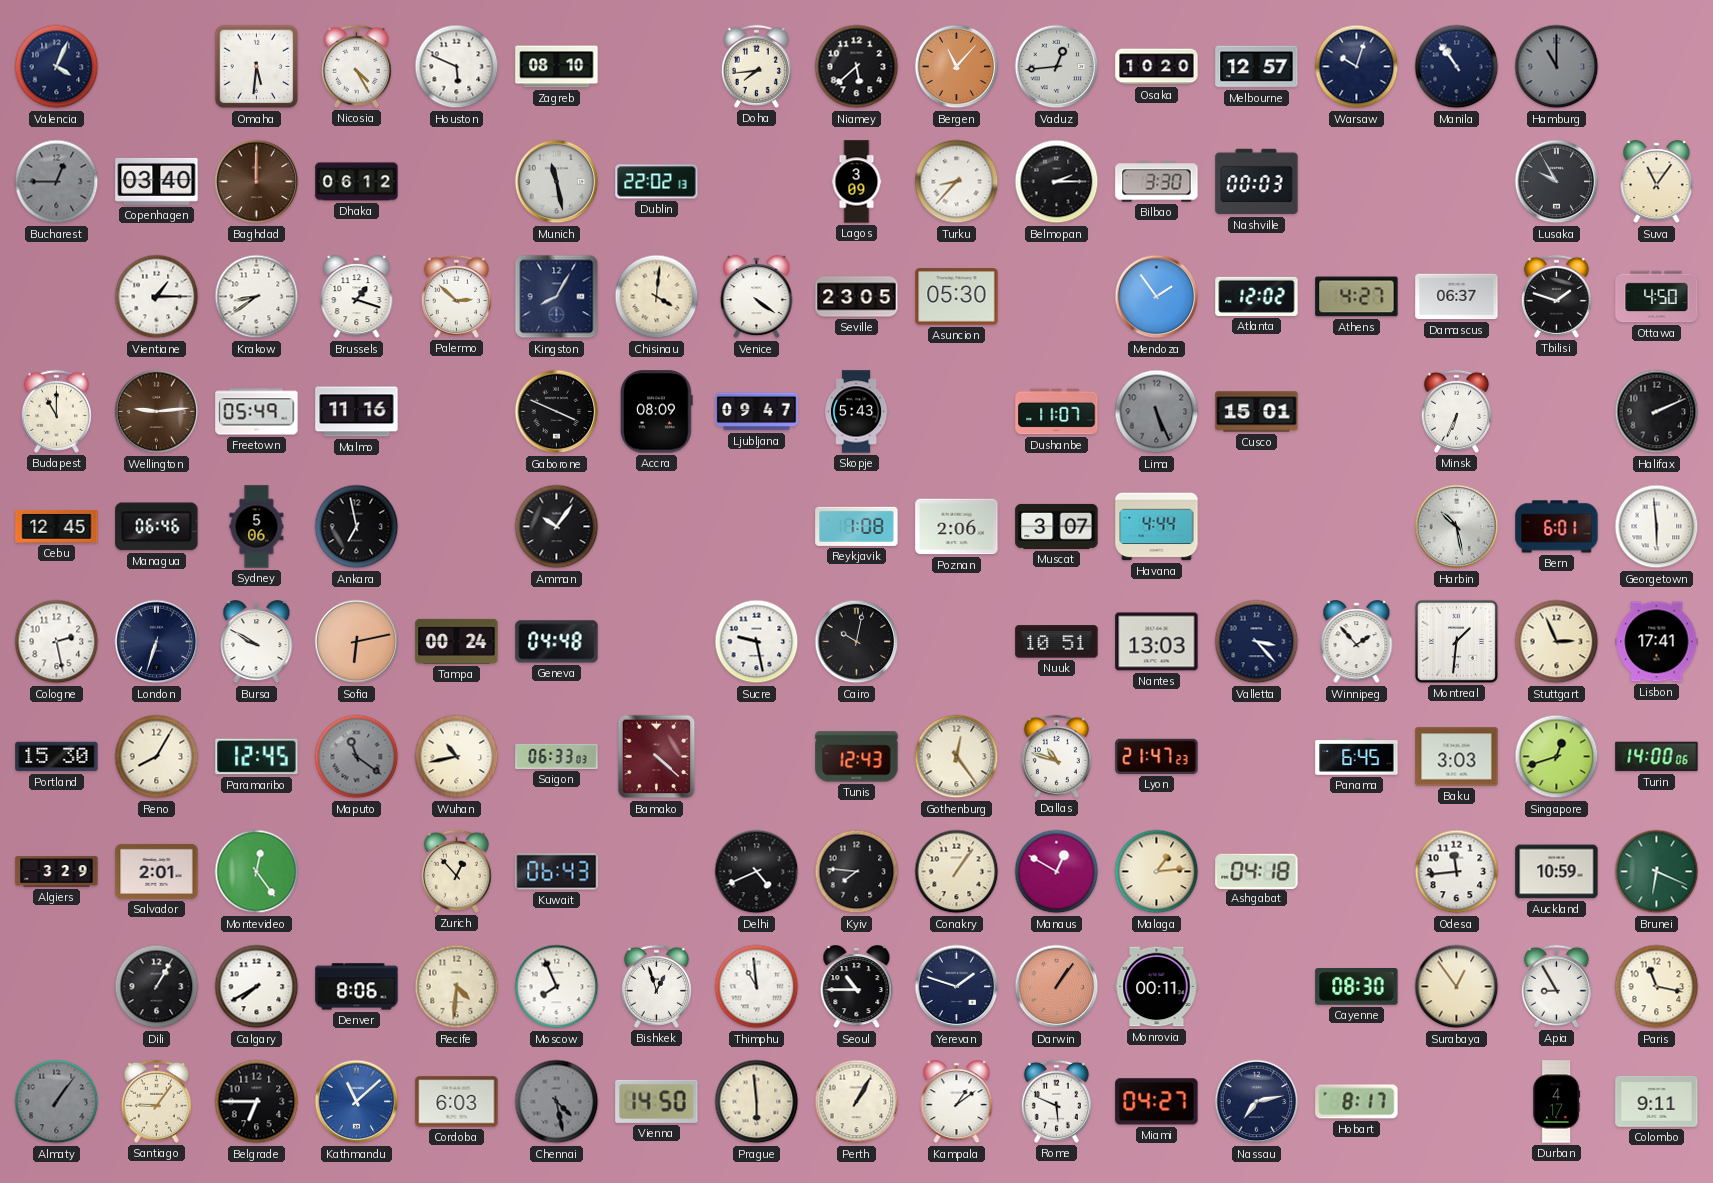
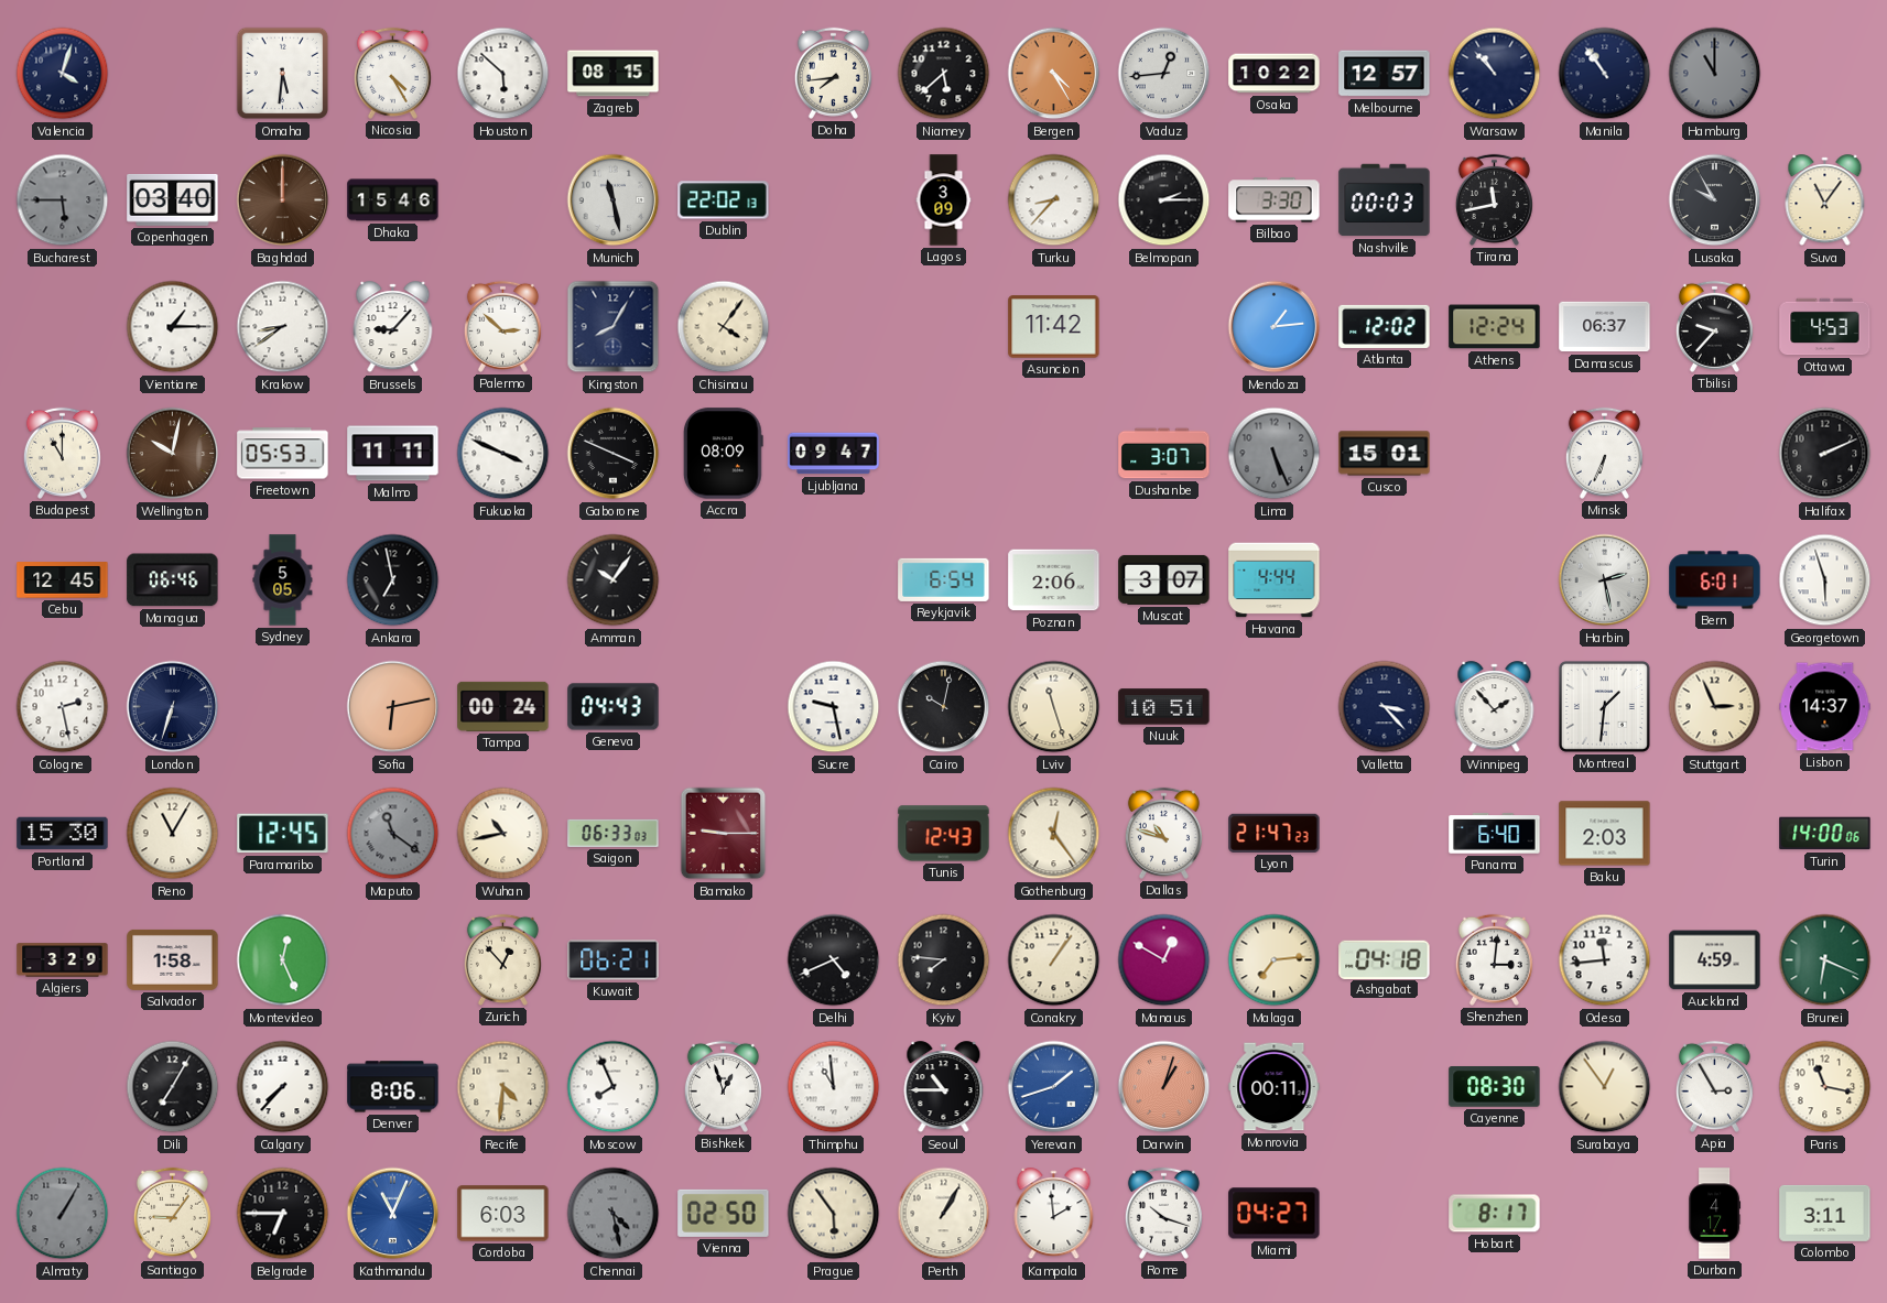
Valencia: 4:04 -> 4:03 (63, 74)
Houston: 5:49 -> 5:52 (503, 74)
Zagreb: 08:10 -> 08:15 (614, 74)
Bergen: 11:07 -> 4:25 (1054, 74)
Osaka: 10:20 -> 10:22 (1275, 74)
Warsaw: 10:03 -> 10:53 (1495, 74)
Bucharest: 12:45 -> 5:45 (63, 200)
Dhaka: 06:12 -> 15:46 (393, 200)
Tirana: none -> 11:43 (1494, 199)
Brussels: 1:18 -> 9:07 (393, 327)
Chisinau: 4:01 -> 4:06 (724, 327)
Venice: 4:21 -> none (757, 297)
Seville: 23:05 -> none (857, 297)
Asuncion: 05:30 -> 11:42 (1054, 327)
Mendoza: 1:54 -> 1:14 (1275, 327)
Athens: 4:27 -> 12:24 (1495, 327)
Tbilisi: 1:48 -> 9:37 (1714, 326)
Ottawa: 4:50 -> 4:53 (1825, 327)
Wellington: 9:14 -> 10:02 (173, 454)
Freetown: 05:49 -> 05:53 (283, 454)
Malmo: 11:16 -> 11:11 (393, 454)
Fukuoka: none -> 3:49 (503, 454)
Skopje: 5:43 -> none (857, 412)
Dushanbe: 11:07 -> 3:07 (1164, 454)
Sydney: 5:06 -> 5:05 (283, 580)
Reykjavik: 1:08 -> 6:54 (944, 579)
Harbin: 10:28 -> 2:28 (1605, 580)
Georgetown: 5:59 -> 5:57 (1825, 580)
Bursa: 9:50 -> none (257, 642)
Geneva: 04:48 -> 04:43 (614, 707)
Lviv: none -> 11:27 (1054, 707)
Nantes: 13:03 -> none (1157, 642)
Lisbon: 17:41 -> 14:37 (1825, 707)
Reno: 8:05 -> 11:05 (173, 834)
Bamako: 4:22 -> 9:15 (724, 834)
Panama: 6:45 -> 6:40 (1495, 834)
Baku: 3:03 -> 2:03 (1605, 834)
Singapore: 12:42 -> none (1557, 757)
Salvador: 2:01 -> 1:58 (173, 959)
Montevideo: 12:24 -> 12:26 (283, 960)
Kuwait: 06:43 -> 06:21 (614, 960)
Malaga: 1:14 -> 7:14 (1275, 960)
Shenzhen: none -> 3:01 (1494, 959)
Auckland: 10:59 -> 4:59 (1715, 960)
Dili: 1:05 -> 7:05 (173, 1087)
Calgary: 7:40 -> 7:37 (283, 1087)
Yerevan: 1:48 -> 1:42 (1054, 1087)
Yerevan dial: navy -> blue (1054, 1087)
Darwin: 1:06 -> 1:03 (1164, 1087)
Apia: 8:55 -> 2:55 (1714, 1086)
Almaty: 1:06 -> 1:05 (63, 1214)
Kathmandu: 11:08 -> 11:04 (393, 1214)
Vienna: 14:50 -> 02:50 (724, 1213)
Prague: 5:59 -> 5:54 (834, 1214)
Kampala: 1:09 -> 1:59 (1054, 1214)
Rome: 5:49 -> 10:18 (1163, 1213)
Nassau: 7:13 -> none (1257, 1102)
Colombo: 9:11 -> 3:11 (1825, 1213)
